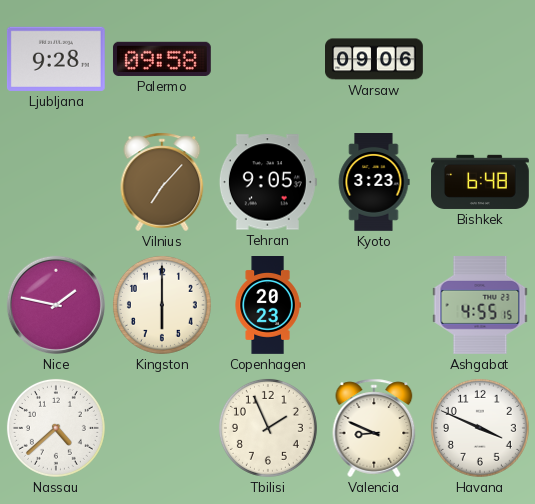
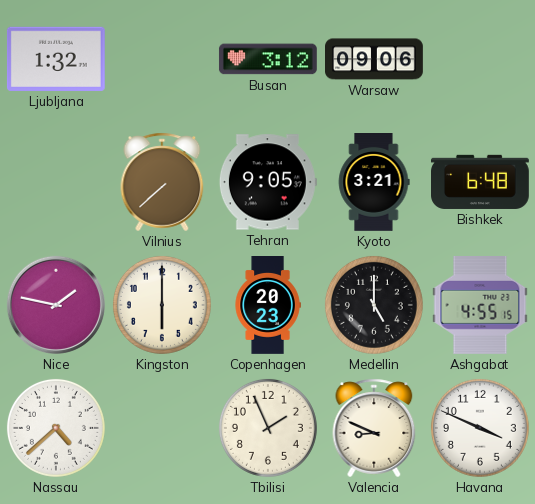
Ljubljana: 9:28 -> 1:32 (56, 59)
Palermo: 09:58 -> none (162, 59)
Busan: none -> 3:12 (268, 59)
Vilnius: 7:07 -> 7:38 (162, 182)
Kyoto: 3:23 -> 3:21 (374, 183)
Medellin: none -> 5:00 (374, 305)
